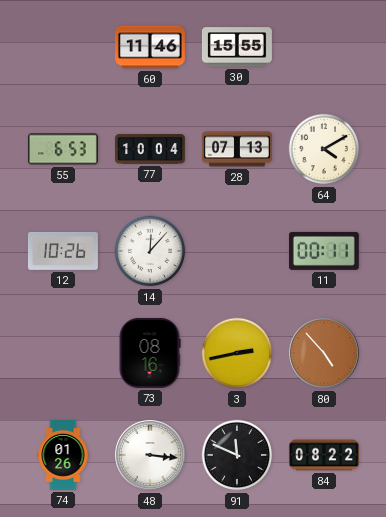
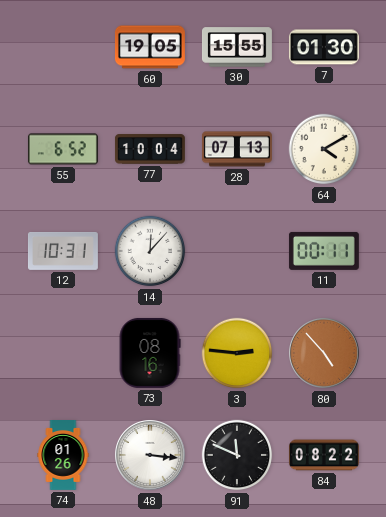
60: 11:46 -> 19:05 (150, 47)
7: none -> 01:30 (324, 47)
55: 6:53 -> 6:52 (63, 149)
12: 10:26 -> 10:31 (63, 251)
3: 2:43 -> 2:46 (237, 353)
